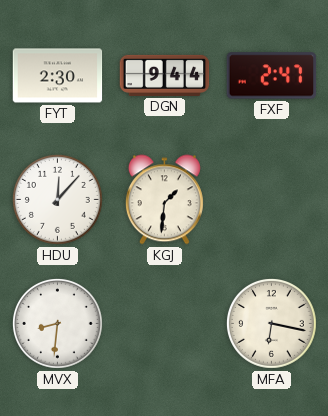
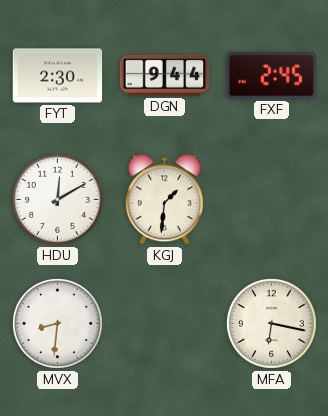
FXF: 2:47 -> 2:45 (272, 76)
HDU: 12:07 -> 12:10 (57, 199)
